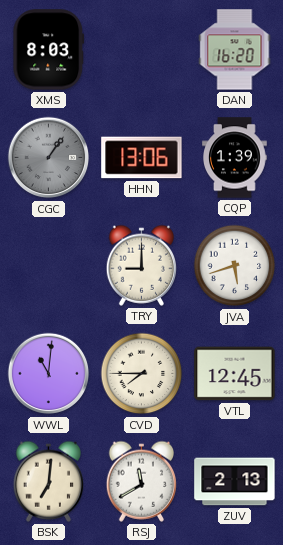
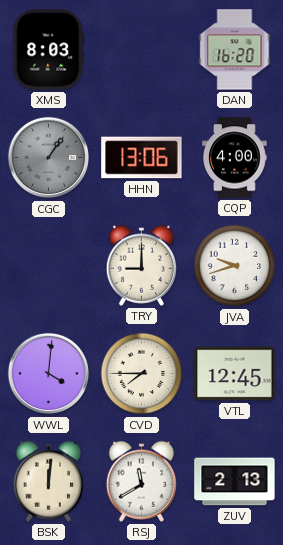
CQP: 1:39 -> 4:00 (235, 158)
JVA: 5:42 -> 9:42 (235, 266)
WWL: 11:01 -> 4:01 (49, 374)
BSK: 7:01 -> 12:01 (48, 481)
